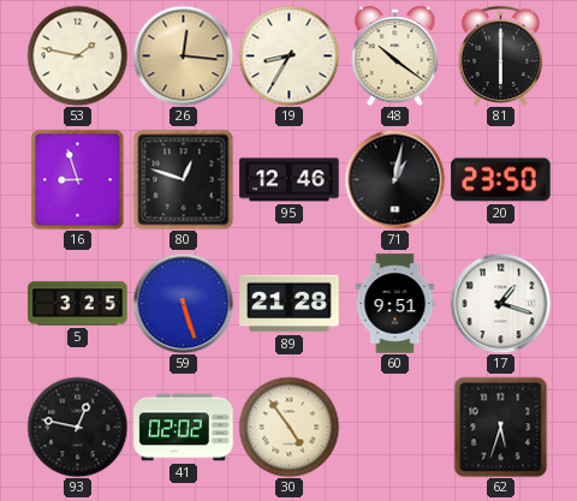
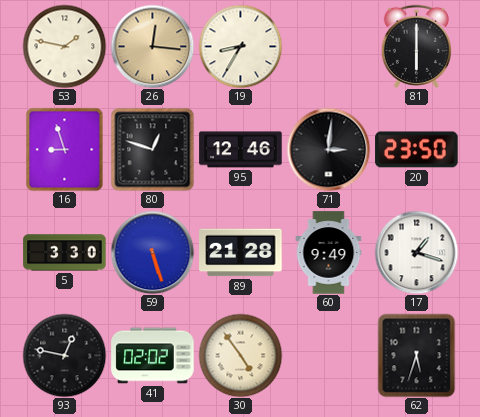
48: 10:21 -> none (395, 56)
71: 1:02 -> 3:01 (328, 149)
5: 3:25 -> 3:30 (65, 253)
60: 9:51 -> 9:49 (329, 253)
